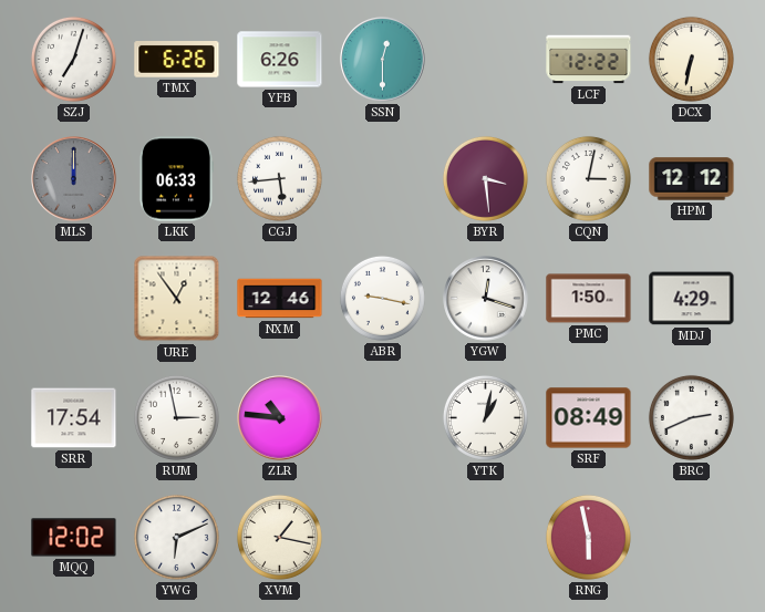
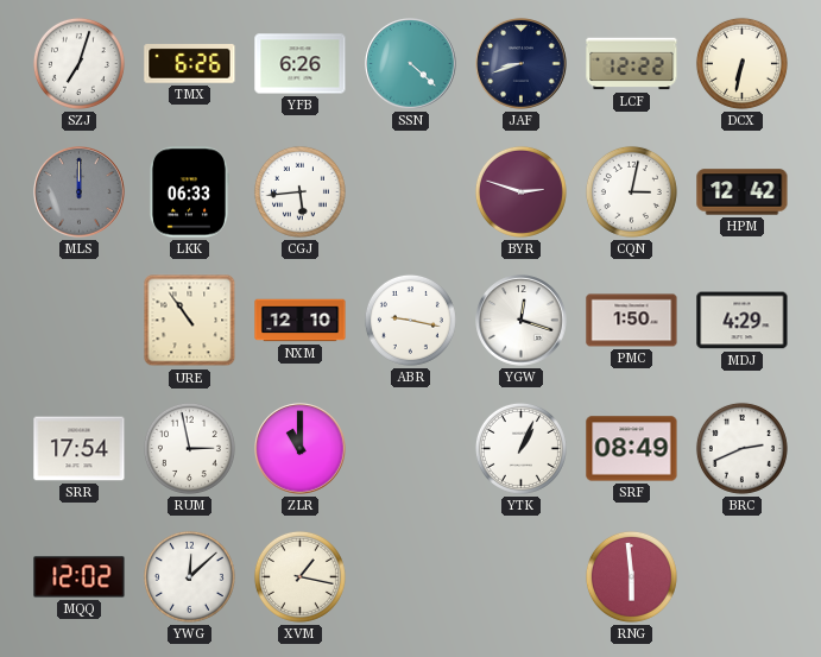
SSN: 12:30 -> 4:22 (411, 64)
JAF: none -> 8:42 (522, 64)
BYR: 3:29 -> 2:48 (520, 191)
HPM: 12:12 -> 12:42 (743, 192)
URE: 12:54 -> 10:54 (190, 321)
NXM: 12:46 -> 12:10 (301, 321)
ZLR: 10:46 -> 11:00 (301, 449)
YTK: 1:02 -> 1:04 (520, 448)
YWG: 6:11 -> 12:08 (189, 576)
RNG: 5:58 -> 5:59 (631, 576)
